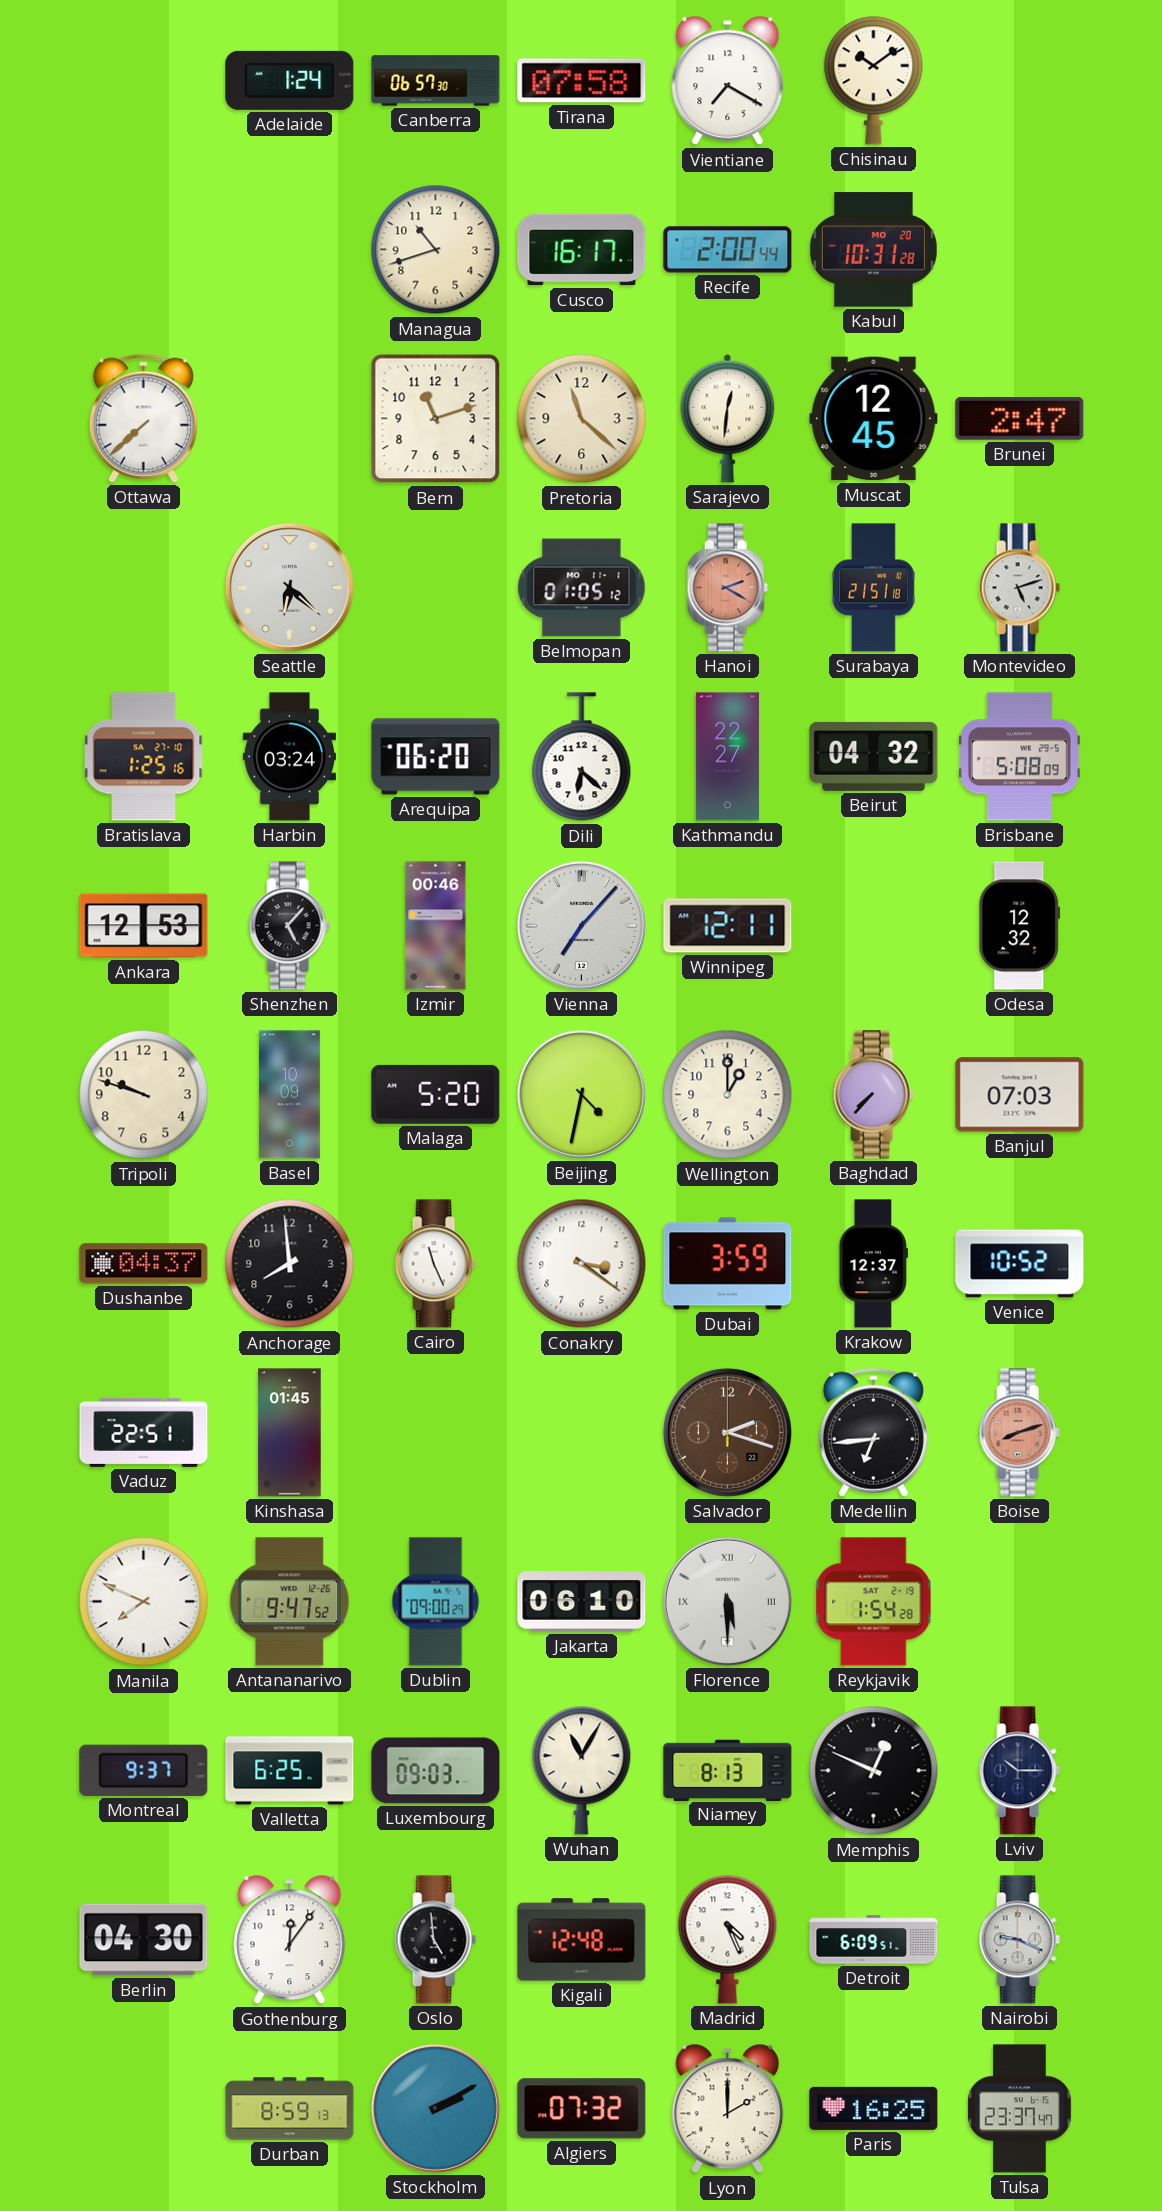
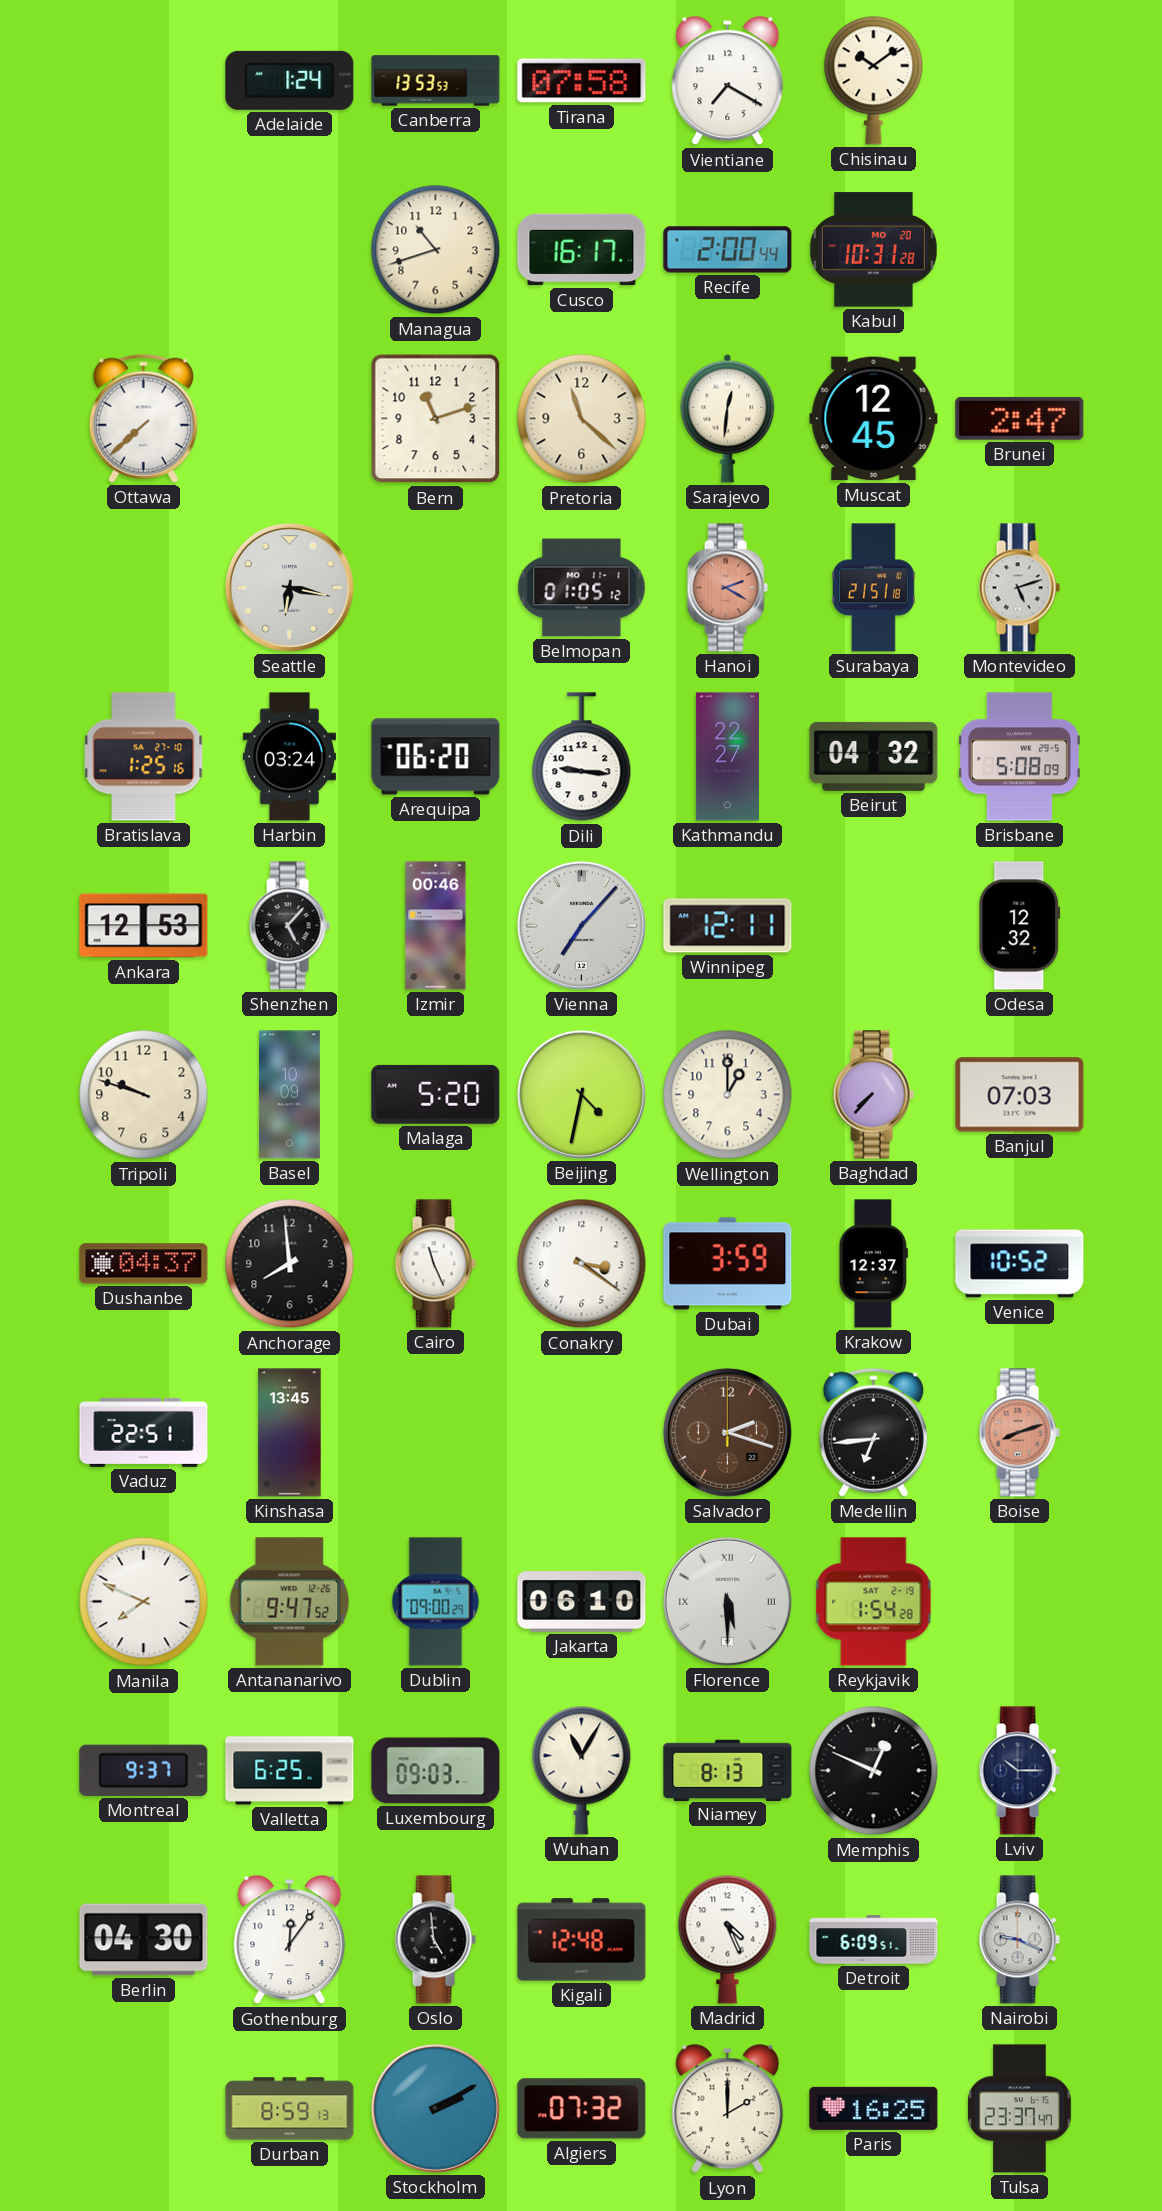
Canberra: 06:57 -> 13:53 (436, 81)
Seattle: 6:22 -> 6:17 (289, 587)
Dili: 6:22 -> 9:16 (582, 757)
Kinshasa: 01:45 -> 13:45 (290, 1433)
